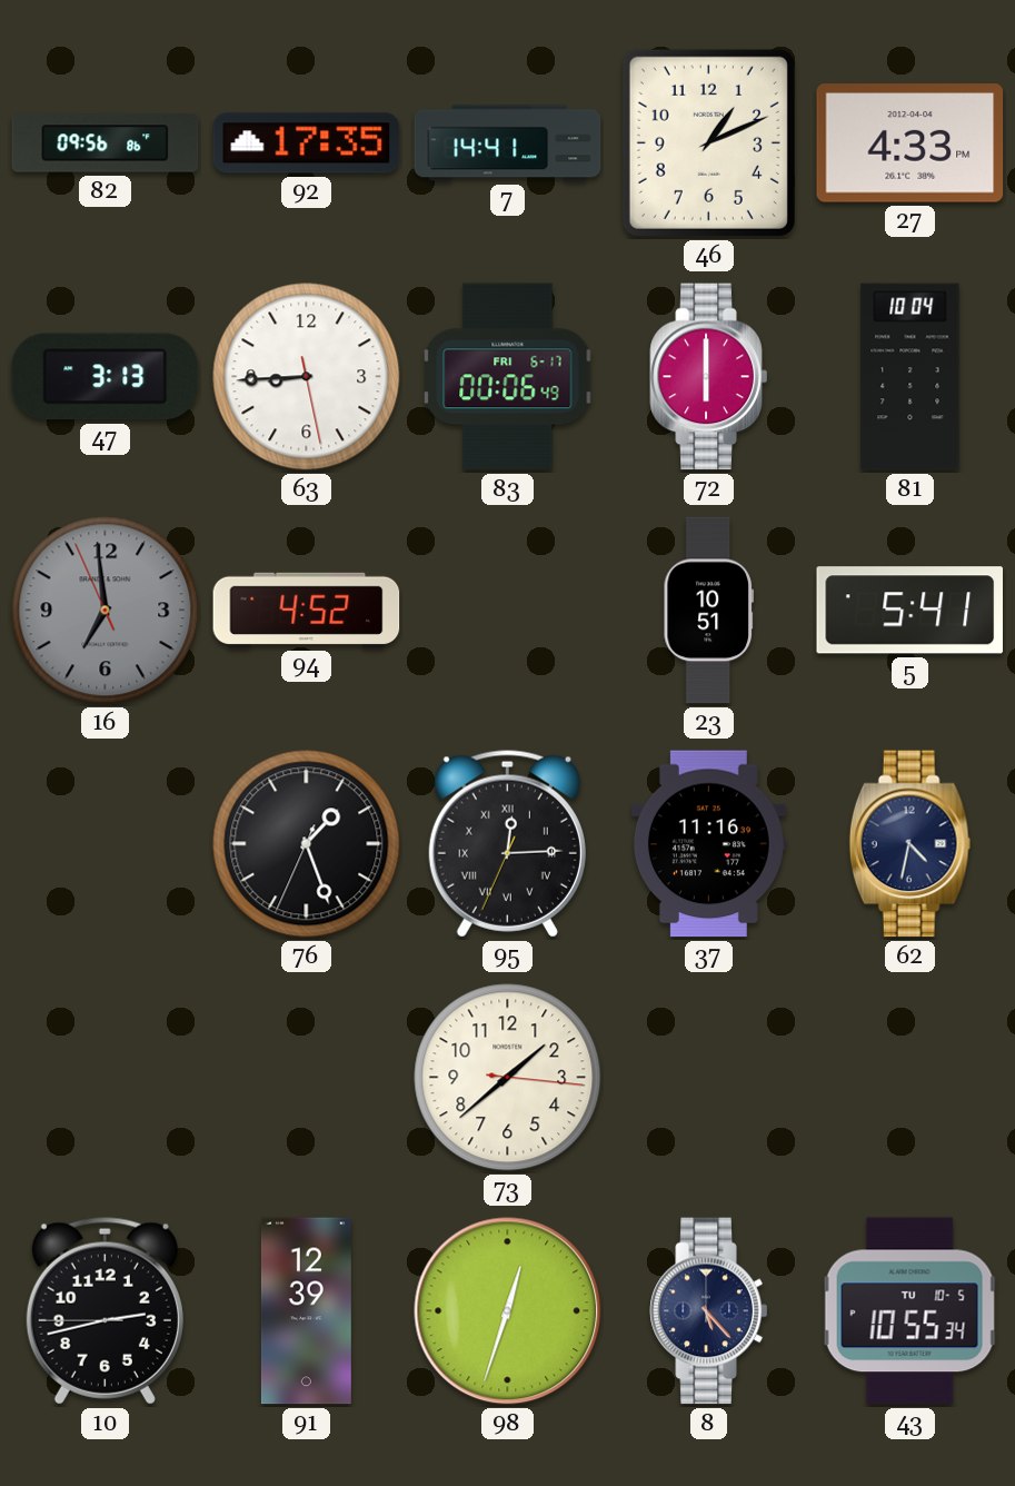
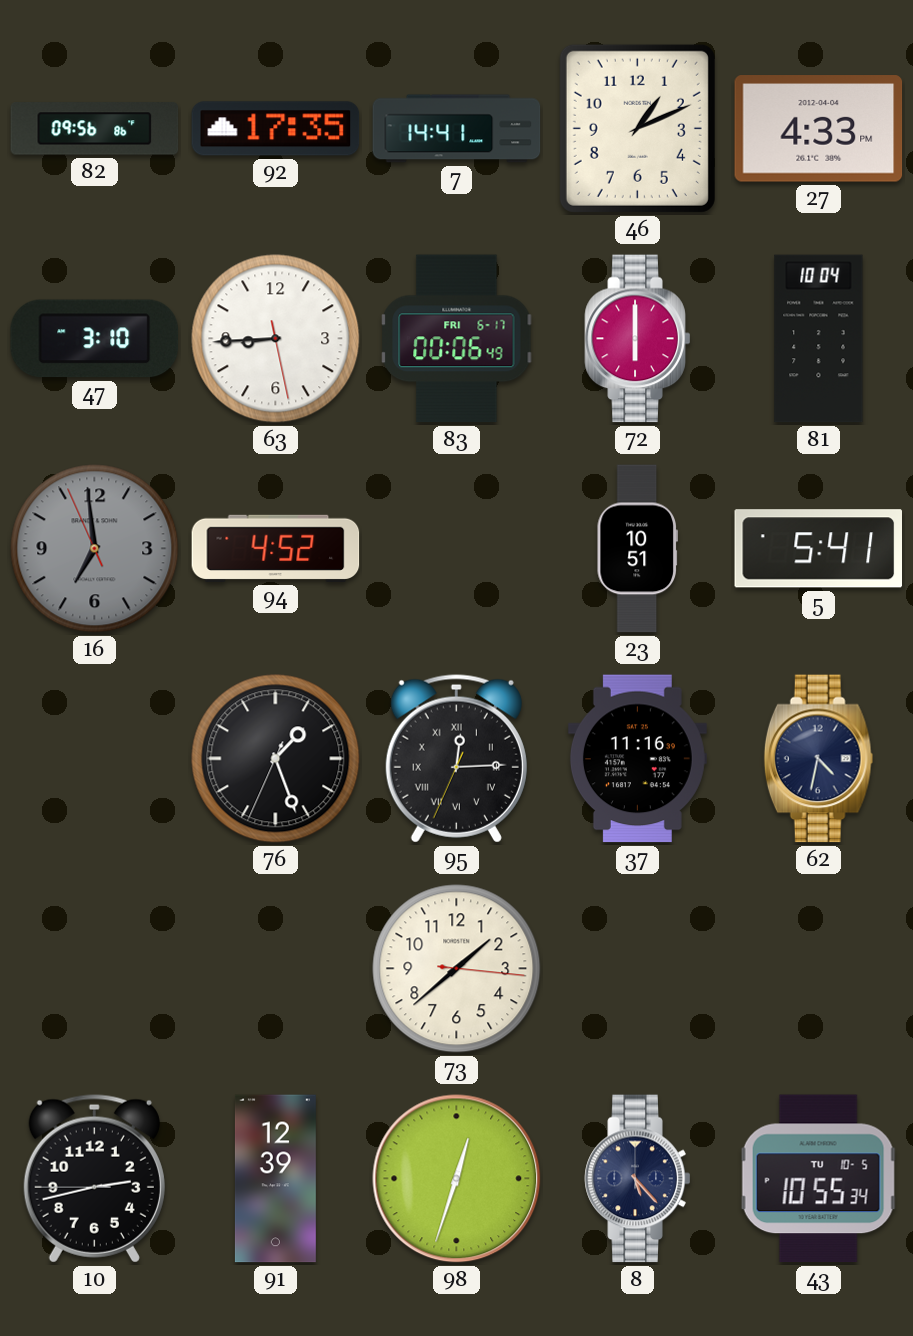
47: 3:13 -> 3:10 (95, 339)
